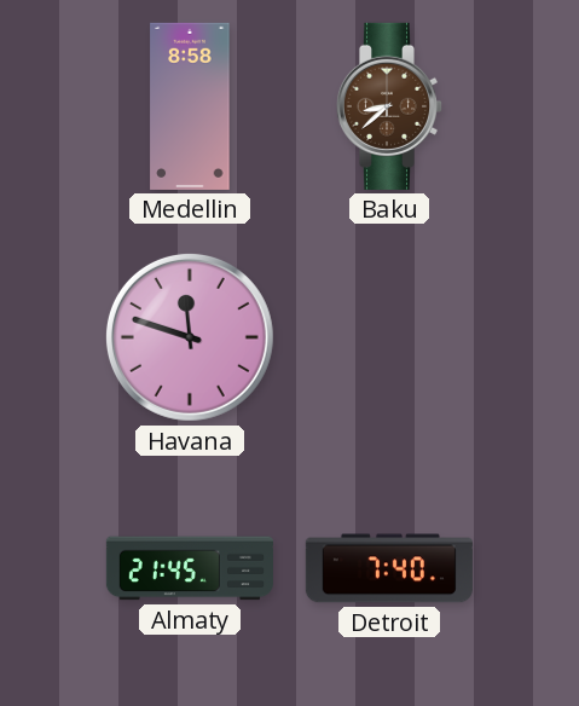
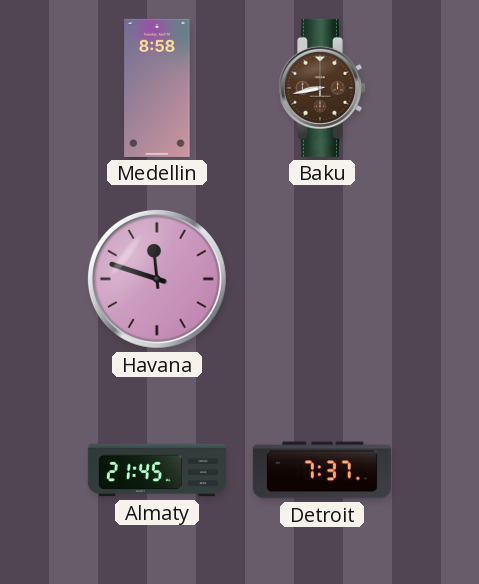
Baku: 8:38 -> 8:43 (322, 88)
Detroit: 7:40 -> 7:37 (322, 470)
